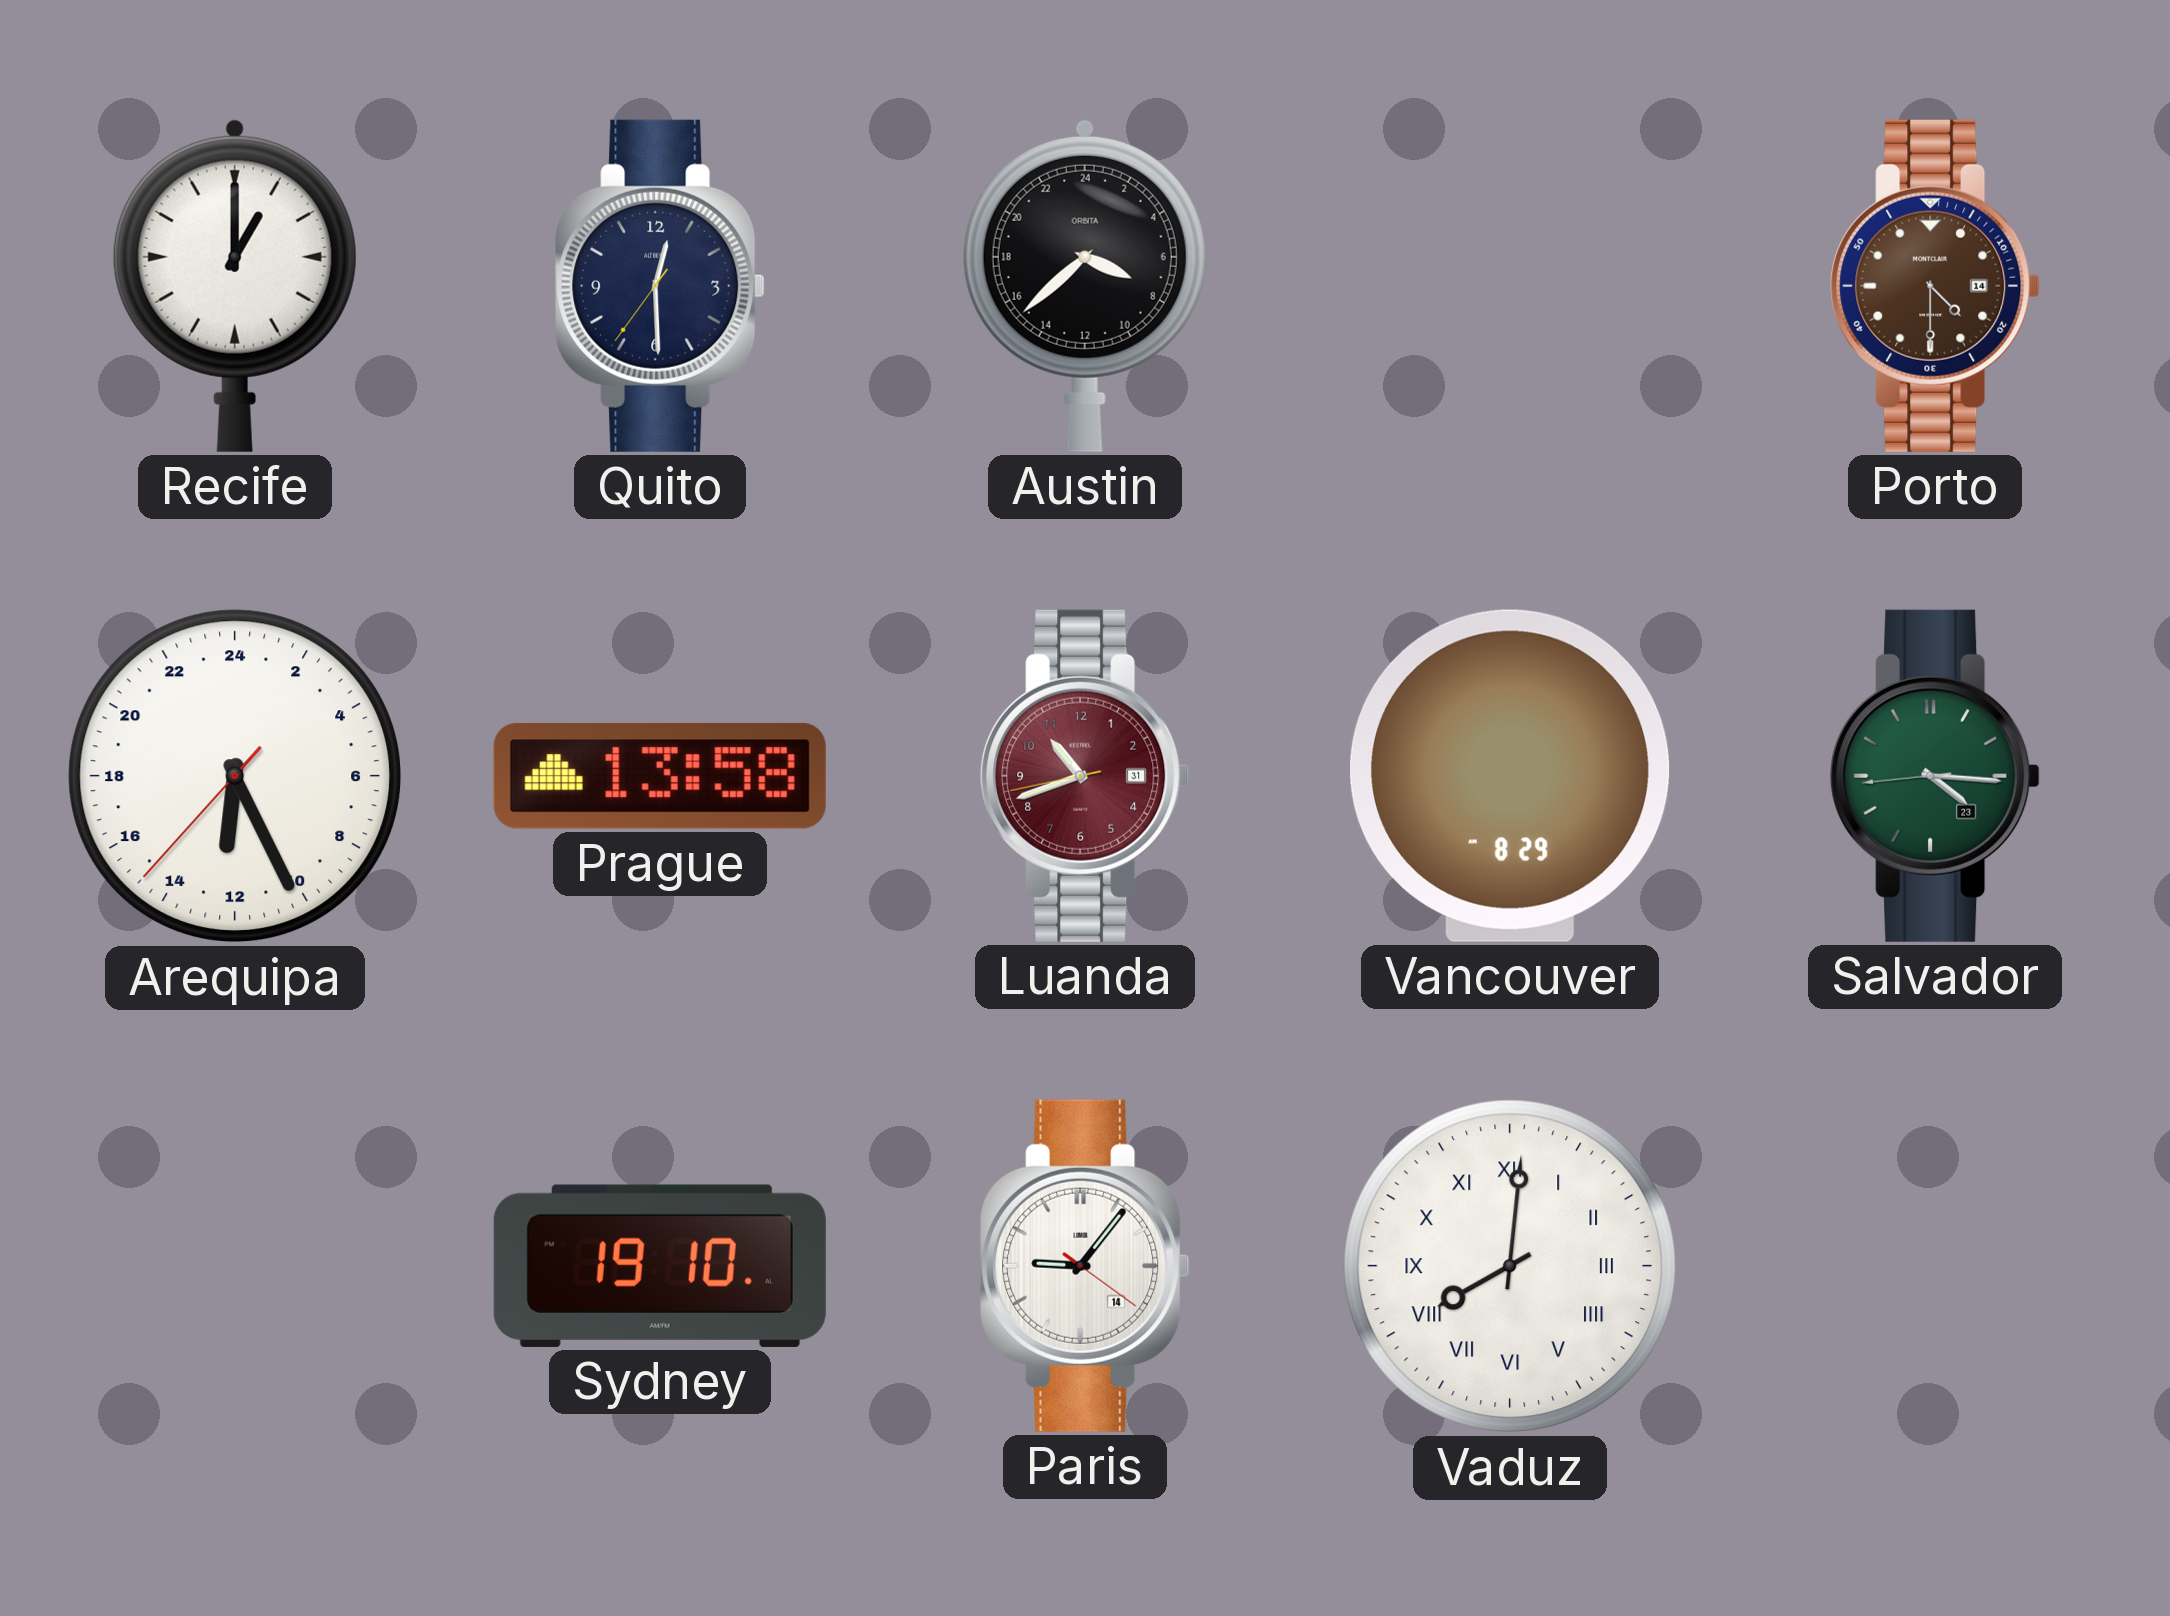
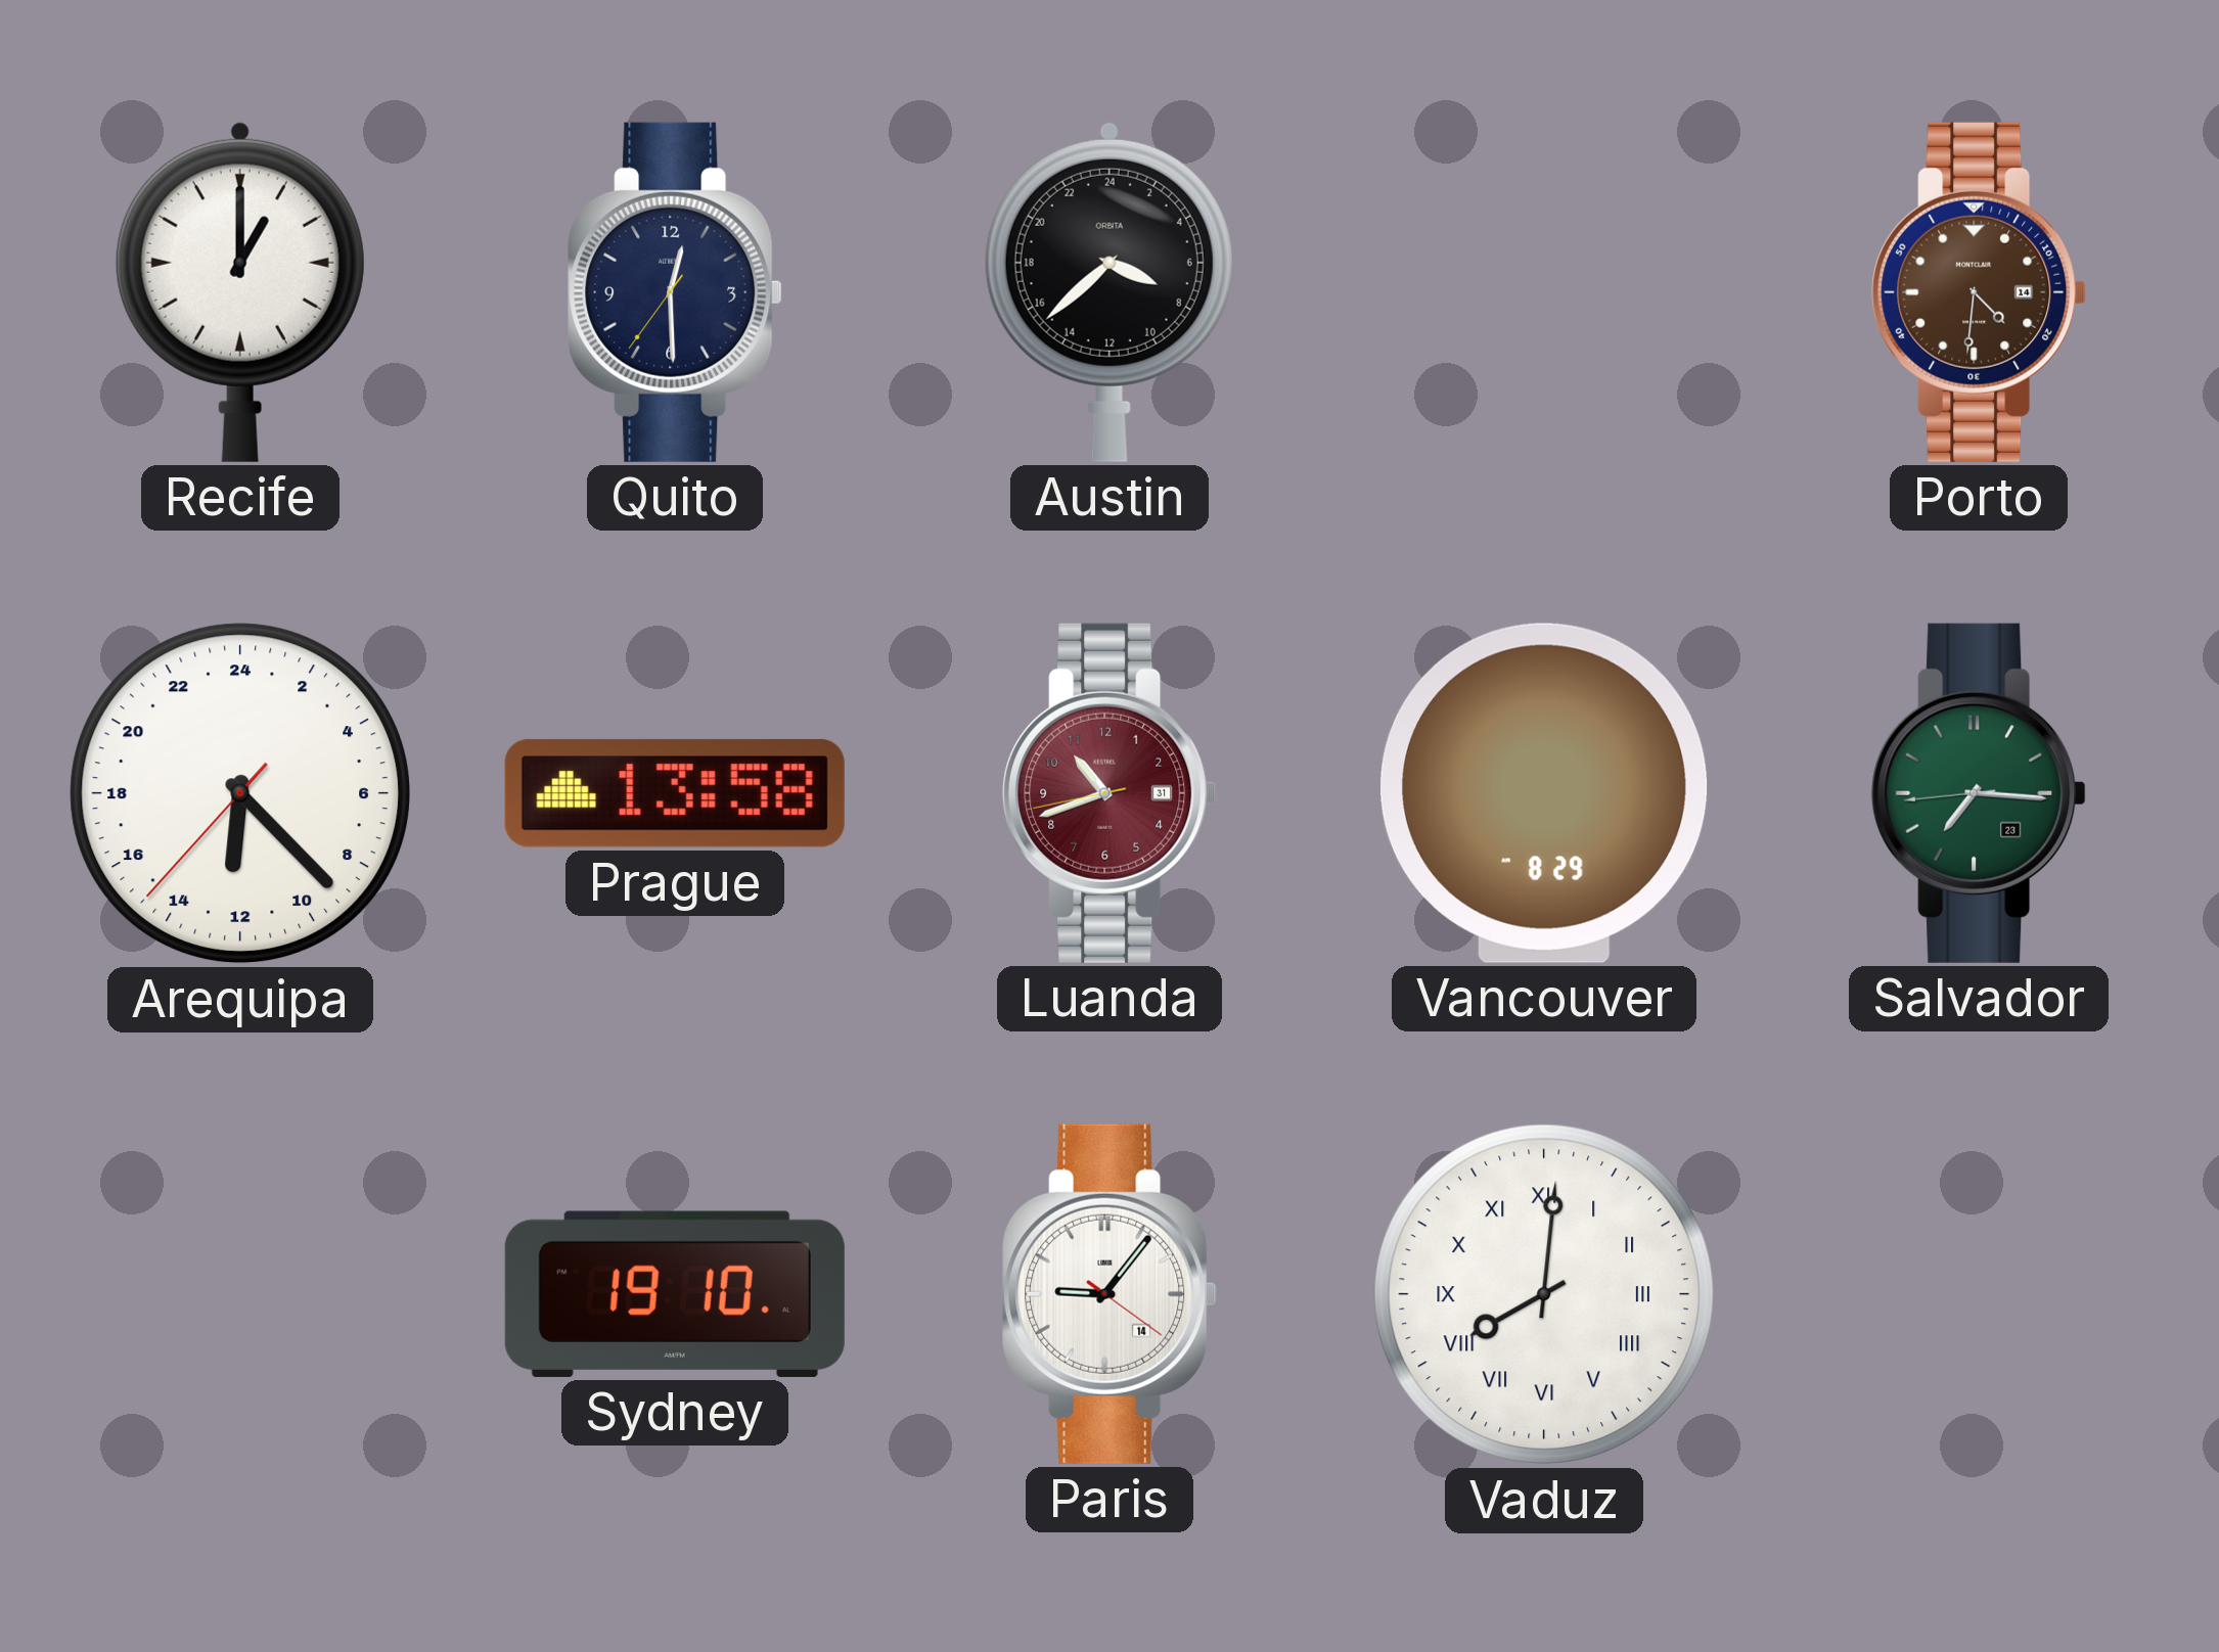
Porto: 4:30 -> 4:31 (1979, 292)
Arequipa: 12:25 -> 12:22 (240, 793)
Salvador: 4:15 -> 7:15 (1979, 793)
